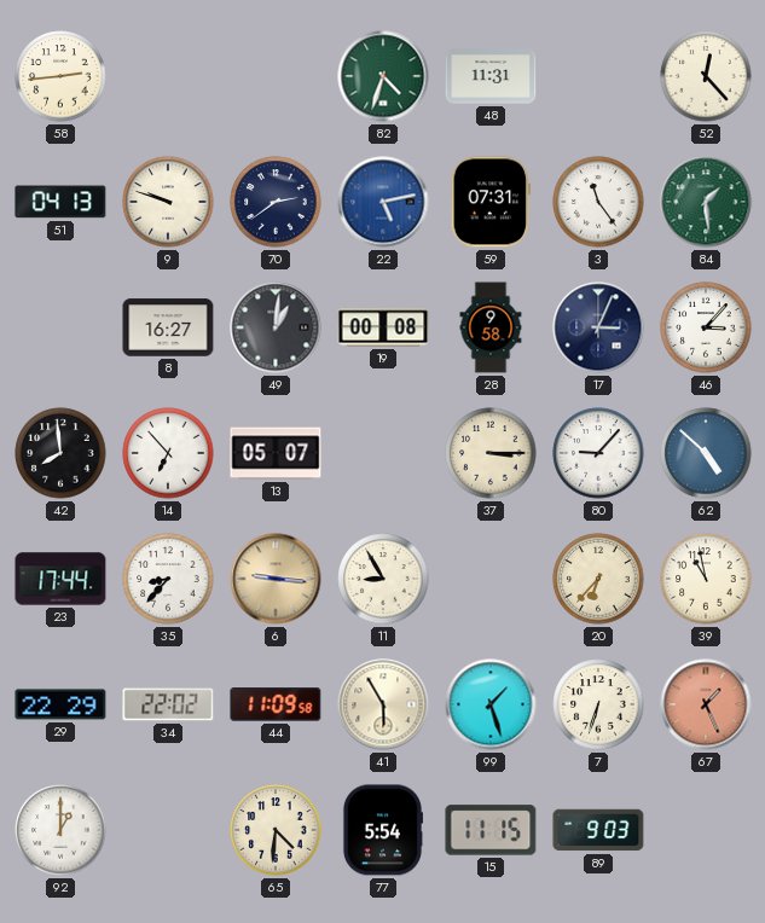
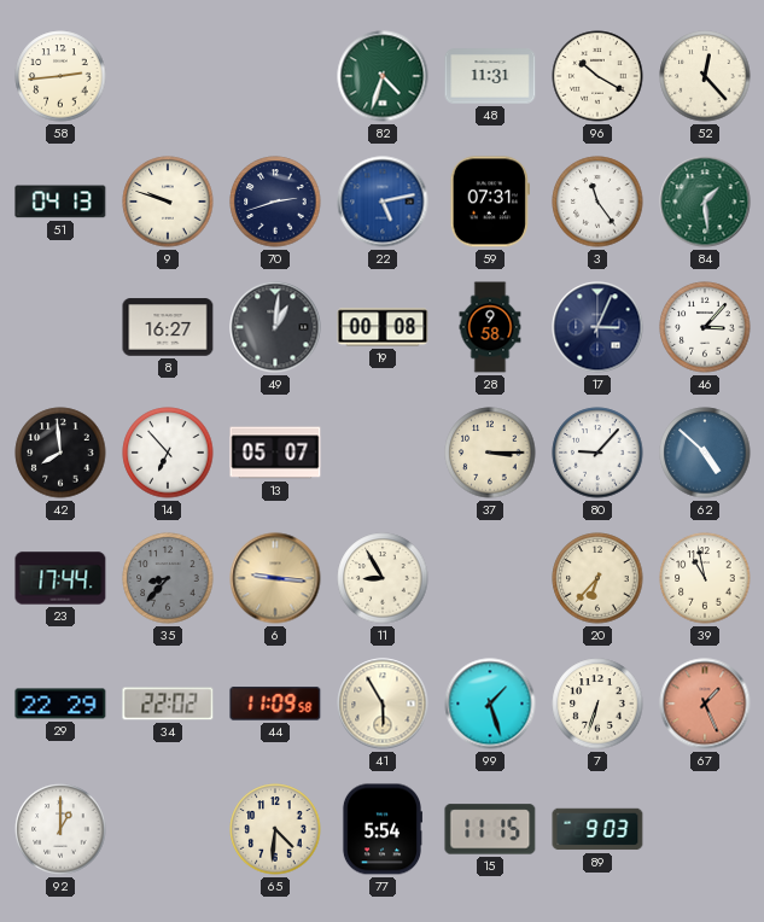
96: none -> 10:20 (597, 76)
70: 2:39 -> 2:42 (275, 202)
35 dial: white -> grey (168, 578)
